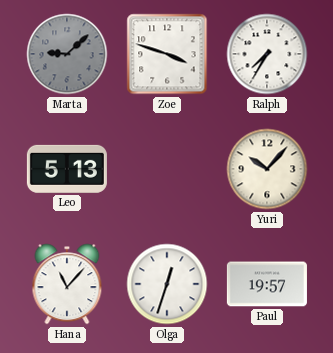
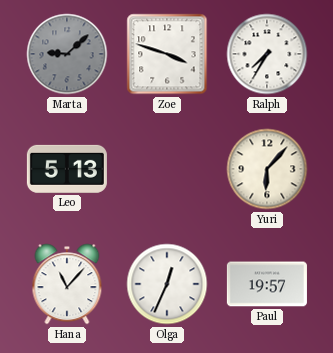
Yuri: 10:07 -> 6:07 (267, 169)
Olga: 12:33 -> 12:34 (167, 284)
